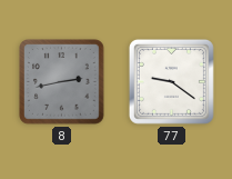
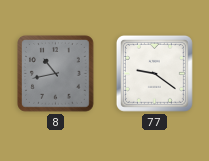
8: 2:43 -> 10:43 (56, 74)
